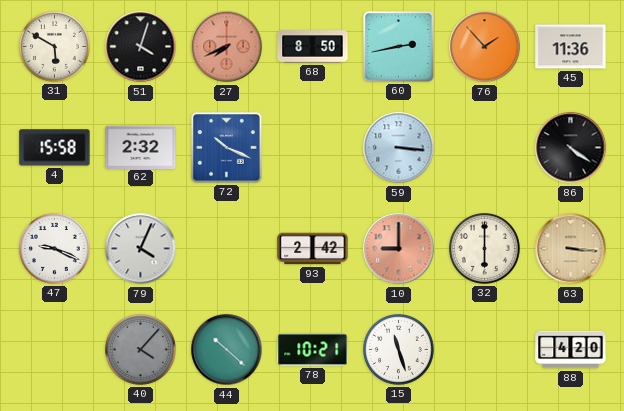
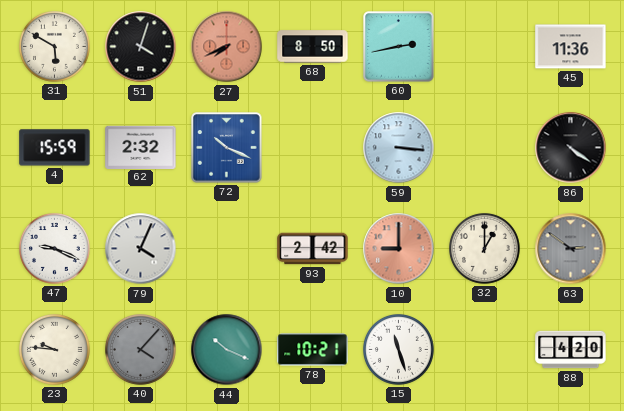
76: 1:53 -> none (485, 47)
4: 15:58 -> 15:59 (55, 148)
32: 6:00 -> 1:00 (485, 249)
63: 3:16 -> 2:51 (571, 249)
63 dial: champagne -> grey (571, 249)
23: none -> 9:46 (55, 350)
44: 10:22 -> 10:19 (227, 350)
